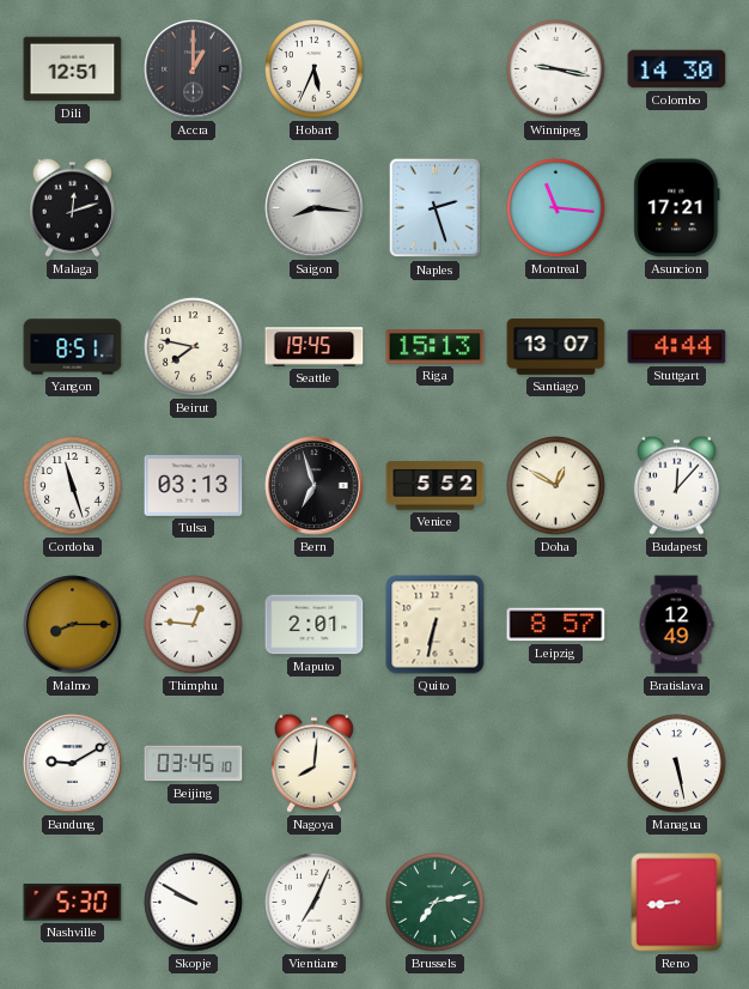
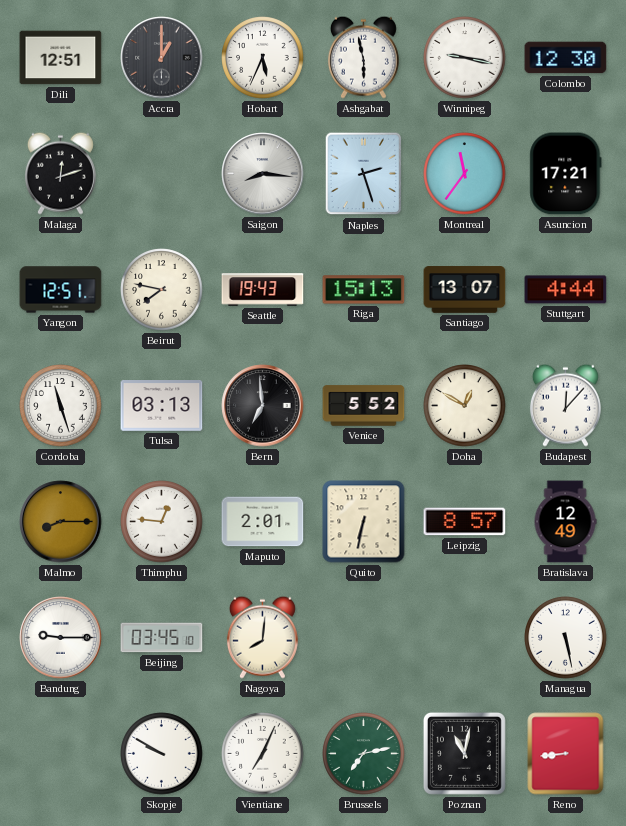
Ashgabat: none -> 5:58 (363, 57)
Colombo: 14:30 -> 12:30 (566, 58)
Montreal: 11:16 -> 11:36 (465, 174)
Yangon: 8:51 -> 12:51 (61, 290)
Seattle: 19:45 -> 19:43 (263, 290)
Bern: 6:57 -> 6:59 (263, 406)
Bandung: 9:10 -> 9:15 (61, 638)
Nashville: 5:30 -> none (73, 903)
Poznan: none -> 11:02 (464, 753)
